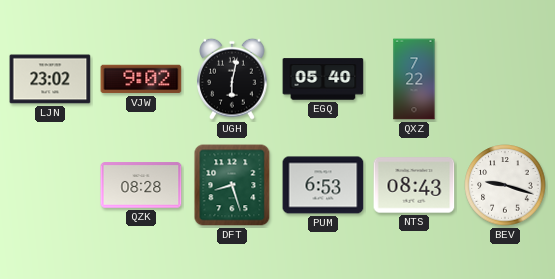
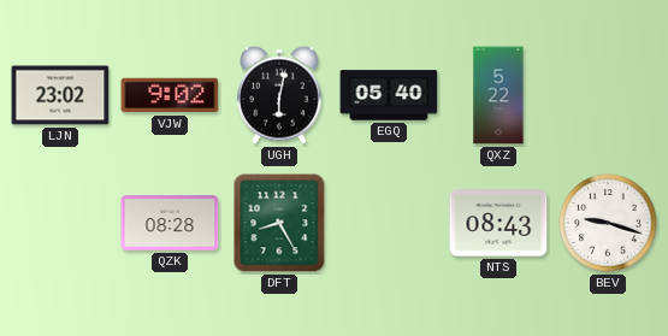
QXZ: 7:22 -> 5:22 (498, 95)
DFT: 8:27 -> 8:25 (279, 223)
PUM: 6:53 -> none (323, 185)
